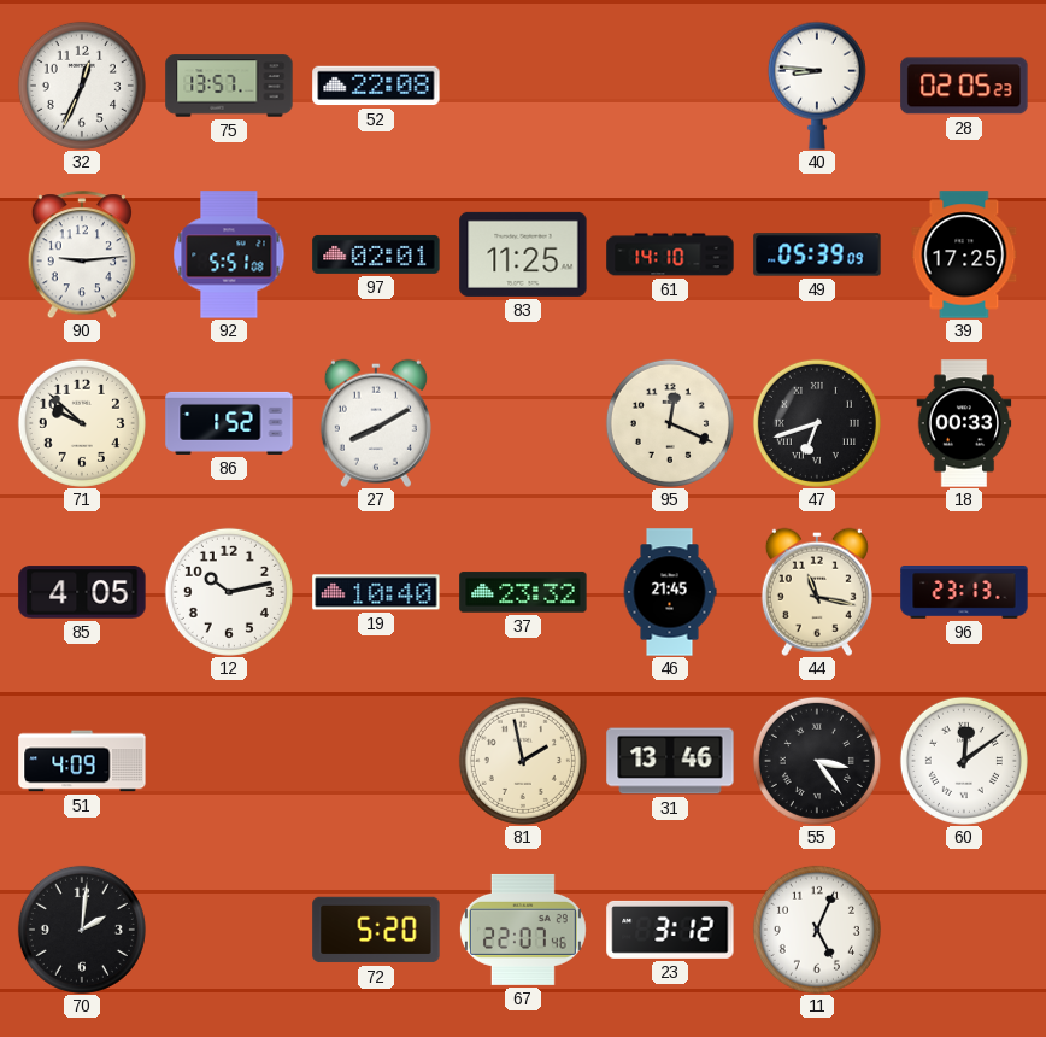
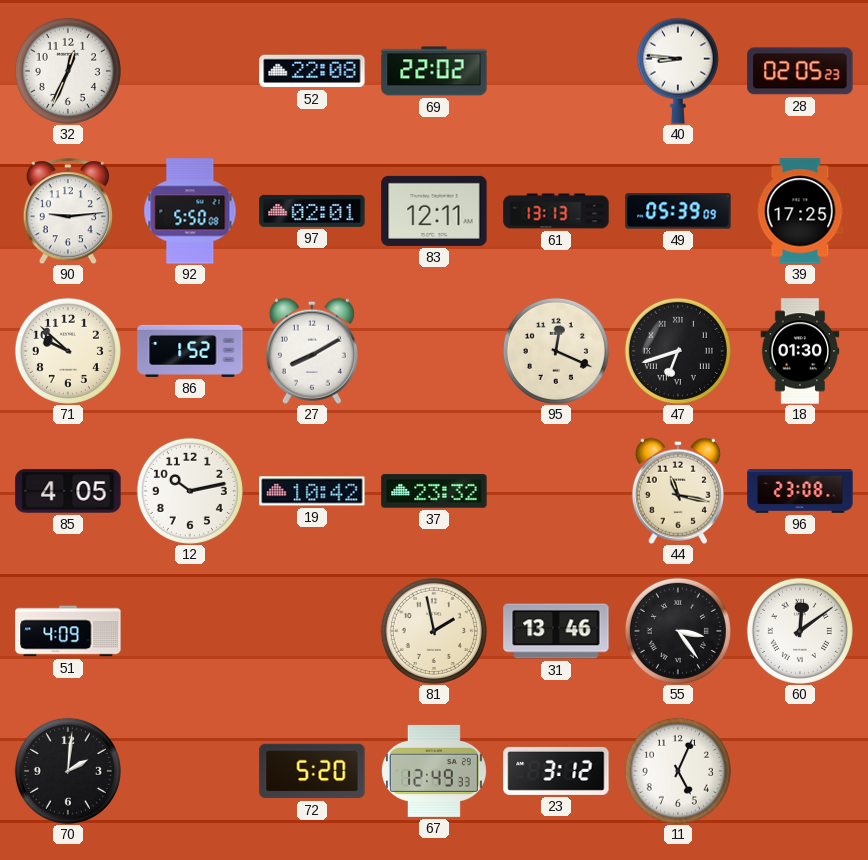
75: 13:57 -> none (229, 86)
69: none -> 22:02 (434, 71)
92: 5:51 -> 5:50 (190, 211)
83: 11:25 -> 12:11 (434, 211)
61: 14:10 -> 13:13 (556, 211)
18: 00:33 -> 01:30 (800, 351)
19: 10:40 -> 10:42 (312, 491)
46: 21:45 -> none (670, 592)
96: 23:13 -> 23:08 (800, 492)
67: 22:07 -> 12:49 (434, 771)
